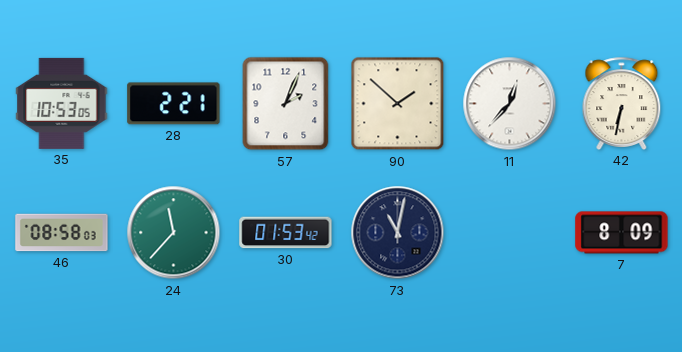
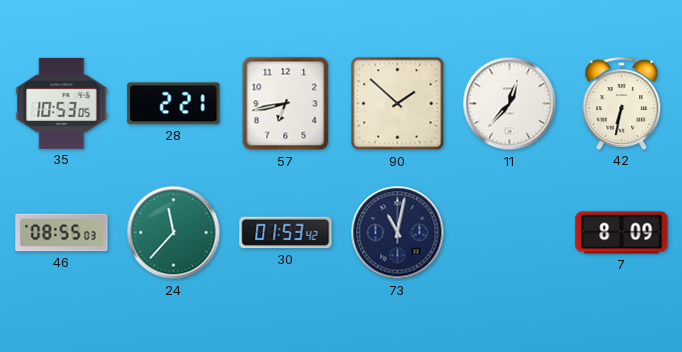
57: 2:04 -> 6:43 (286, 104)
46: 08:58 -> 08:55 (62, 233)
